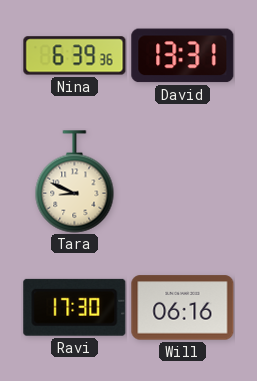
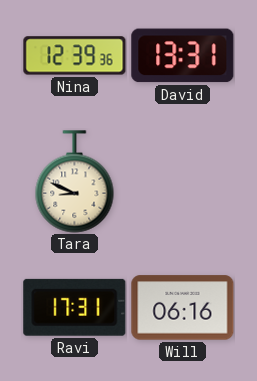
Nina: 6:39 -> 12:39 (75, 56)
Ravi: 17:30 -> 17:31 (75, 307)
